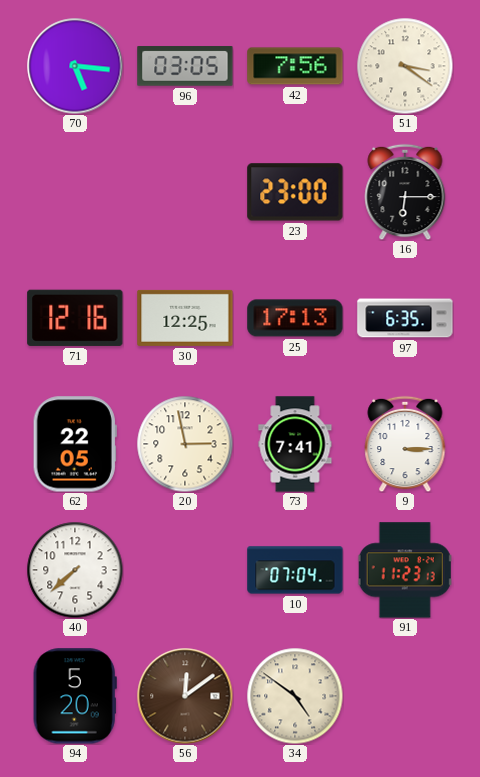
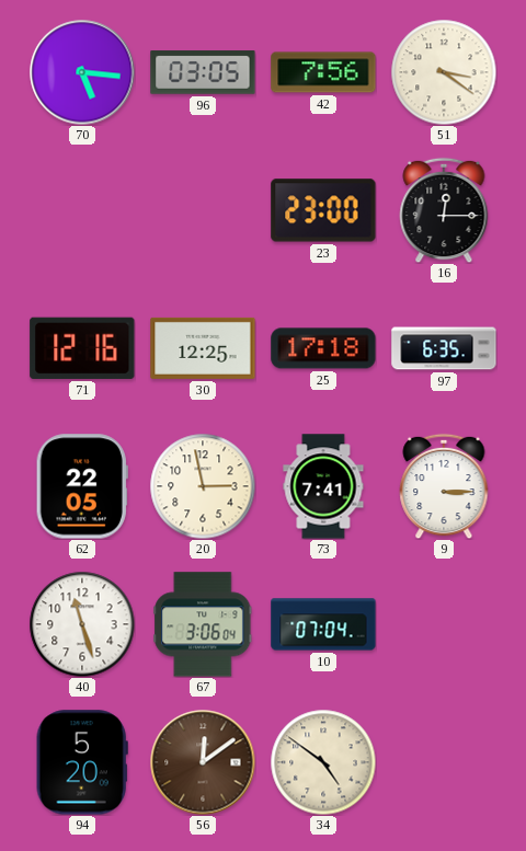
16: 6:15 -> 12:15 (444, 210)
25: 17:13 -> 17:18 (323, 348)
40: 7:38 -> 11:27 (82, 624)
67: none -> 3:06 (203, 624)
91: 11:23 -> none (405, 570)
